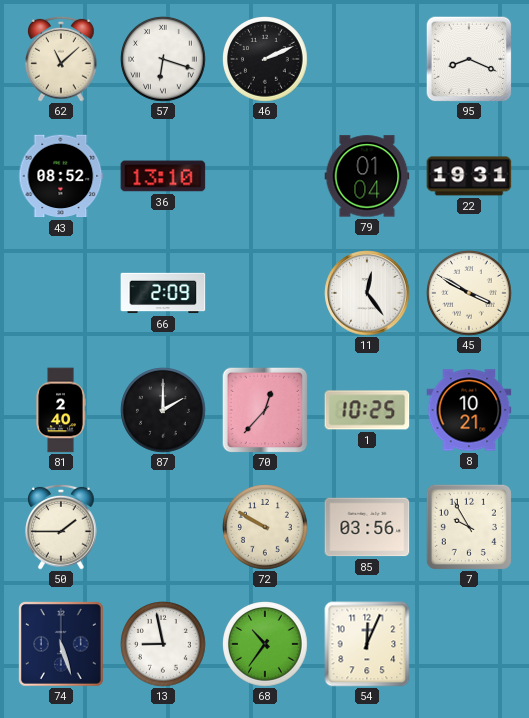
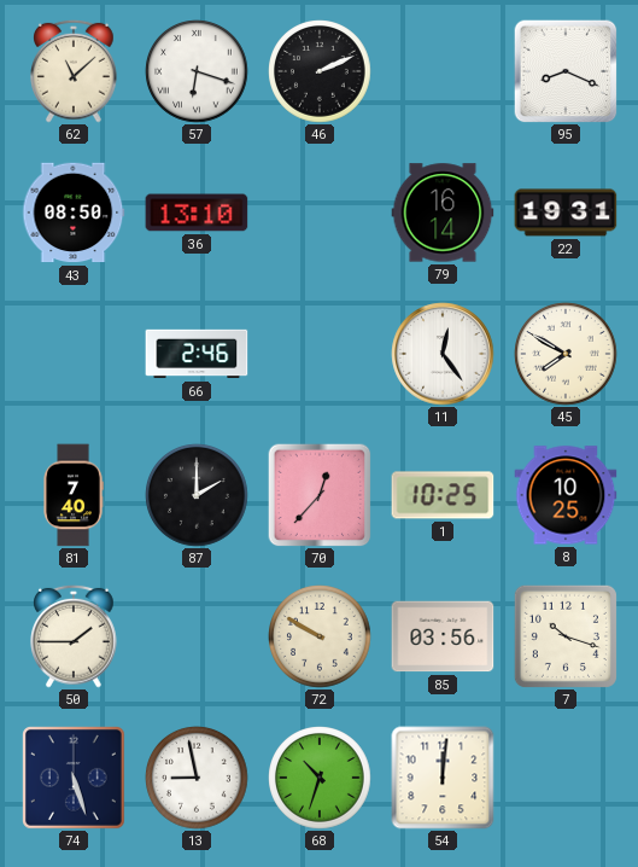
43: 08:52 -> 08:50 (74, 213)
79: 01:04 -> 16:14 (443, 213)
66: 2:09 -> 2:46 (197, 354)
45: 3:50 -> 7:50 (566, 354)
81: 2:40 -> 7:40 (74, 495)
8: 10:21 -> 10:25 (566, 495)
7: 9:55 -> 10:18 (566, 636)
68: 10:36 -> 10:33 (320, 778)
54: 12:04 -> 12:01 (443, 778)
